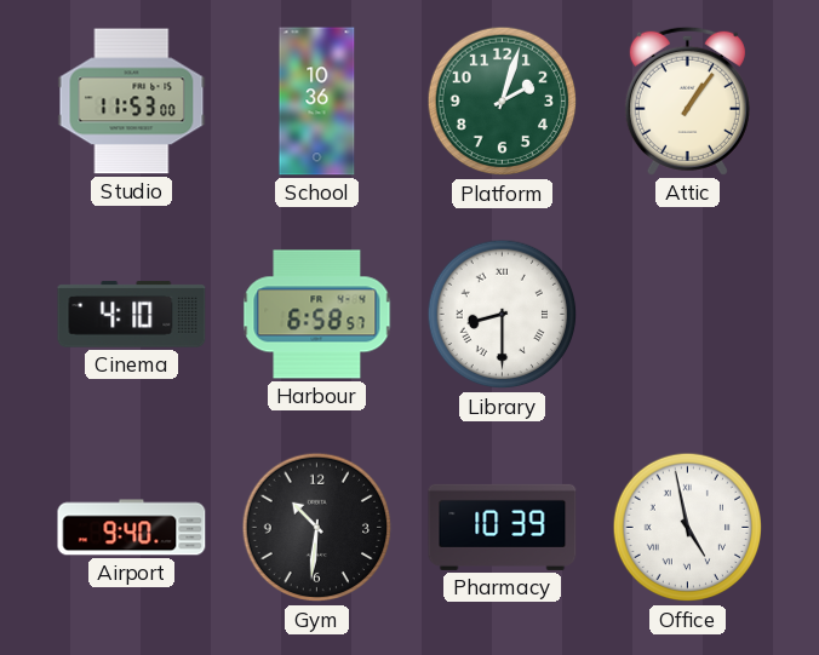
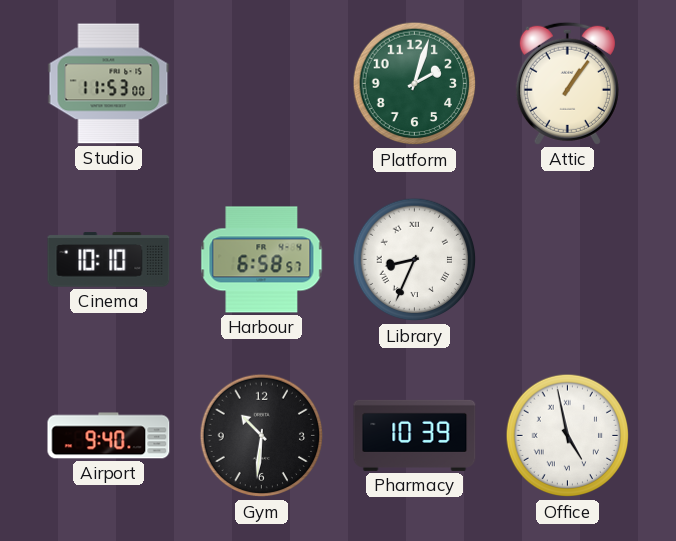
School: 10:36 -> none (317, 102)
Cinema: 4:10 -> 10:10 (109, 260)
Library: 8:30 -> 8:34 (415, 260)
